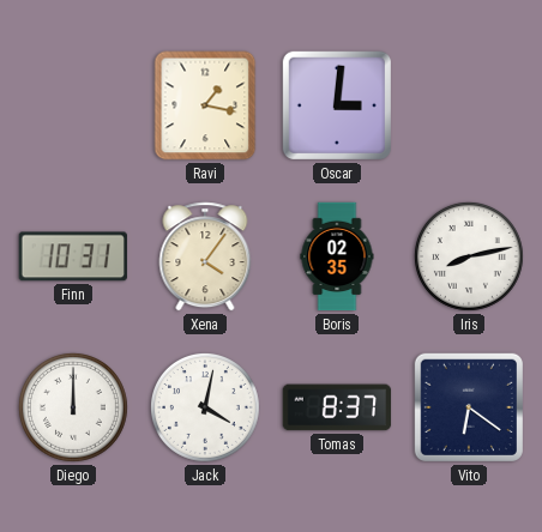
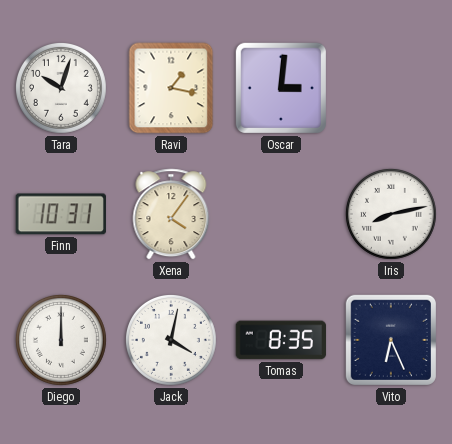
Tara: none -> 10:03 (61, 88)
Boris: 02:35 -> none (337, 256)
Tomas: 8:37 -> 8:35 (281, 340)
Vito: 6:21 -> 6:26 (391, 340)
